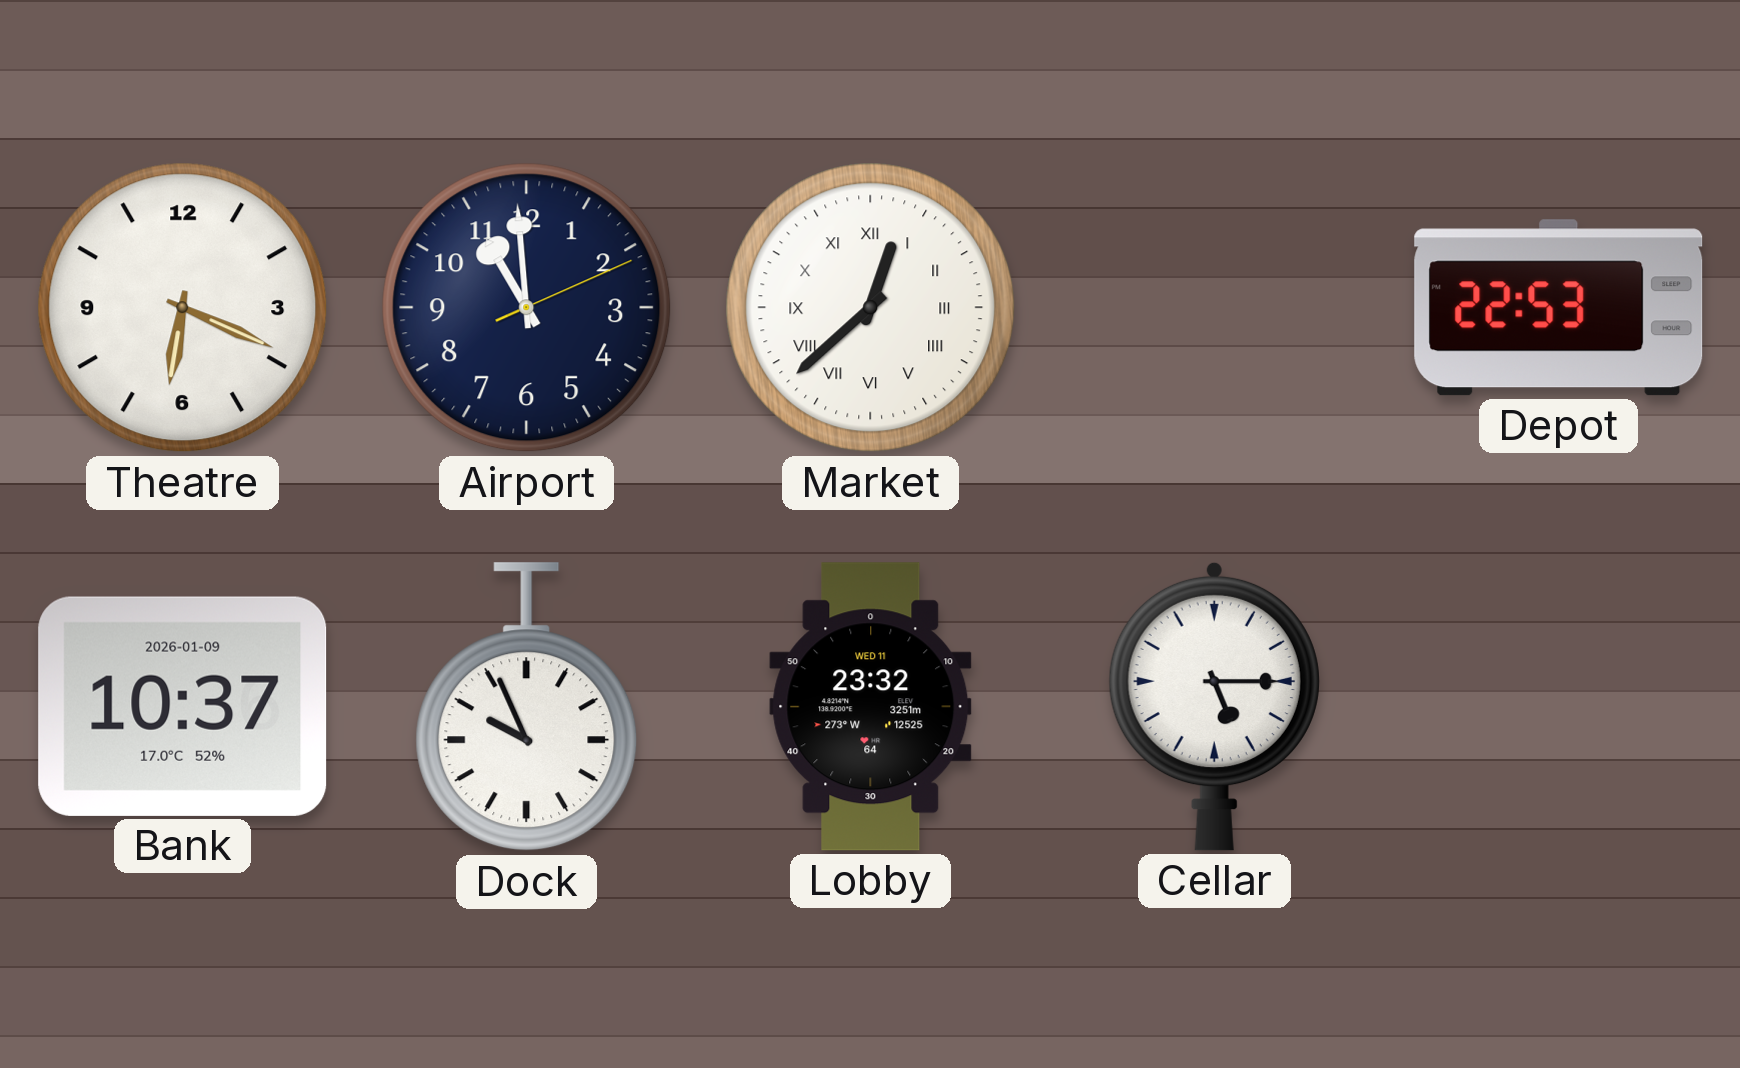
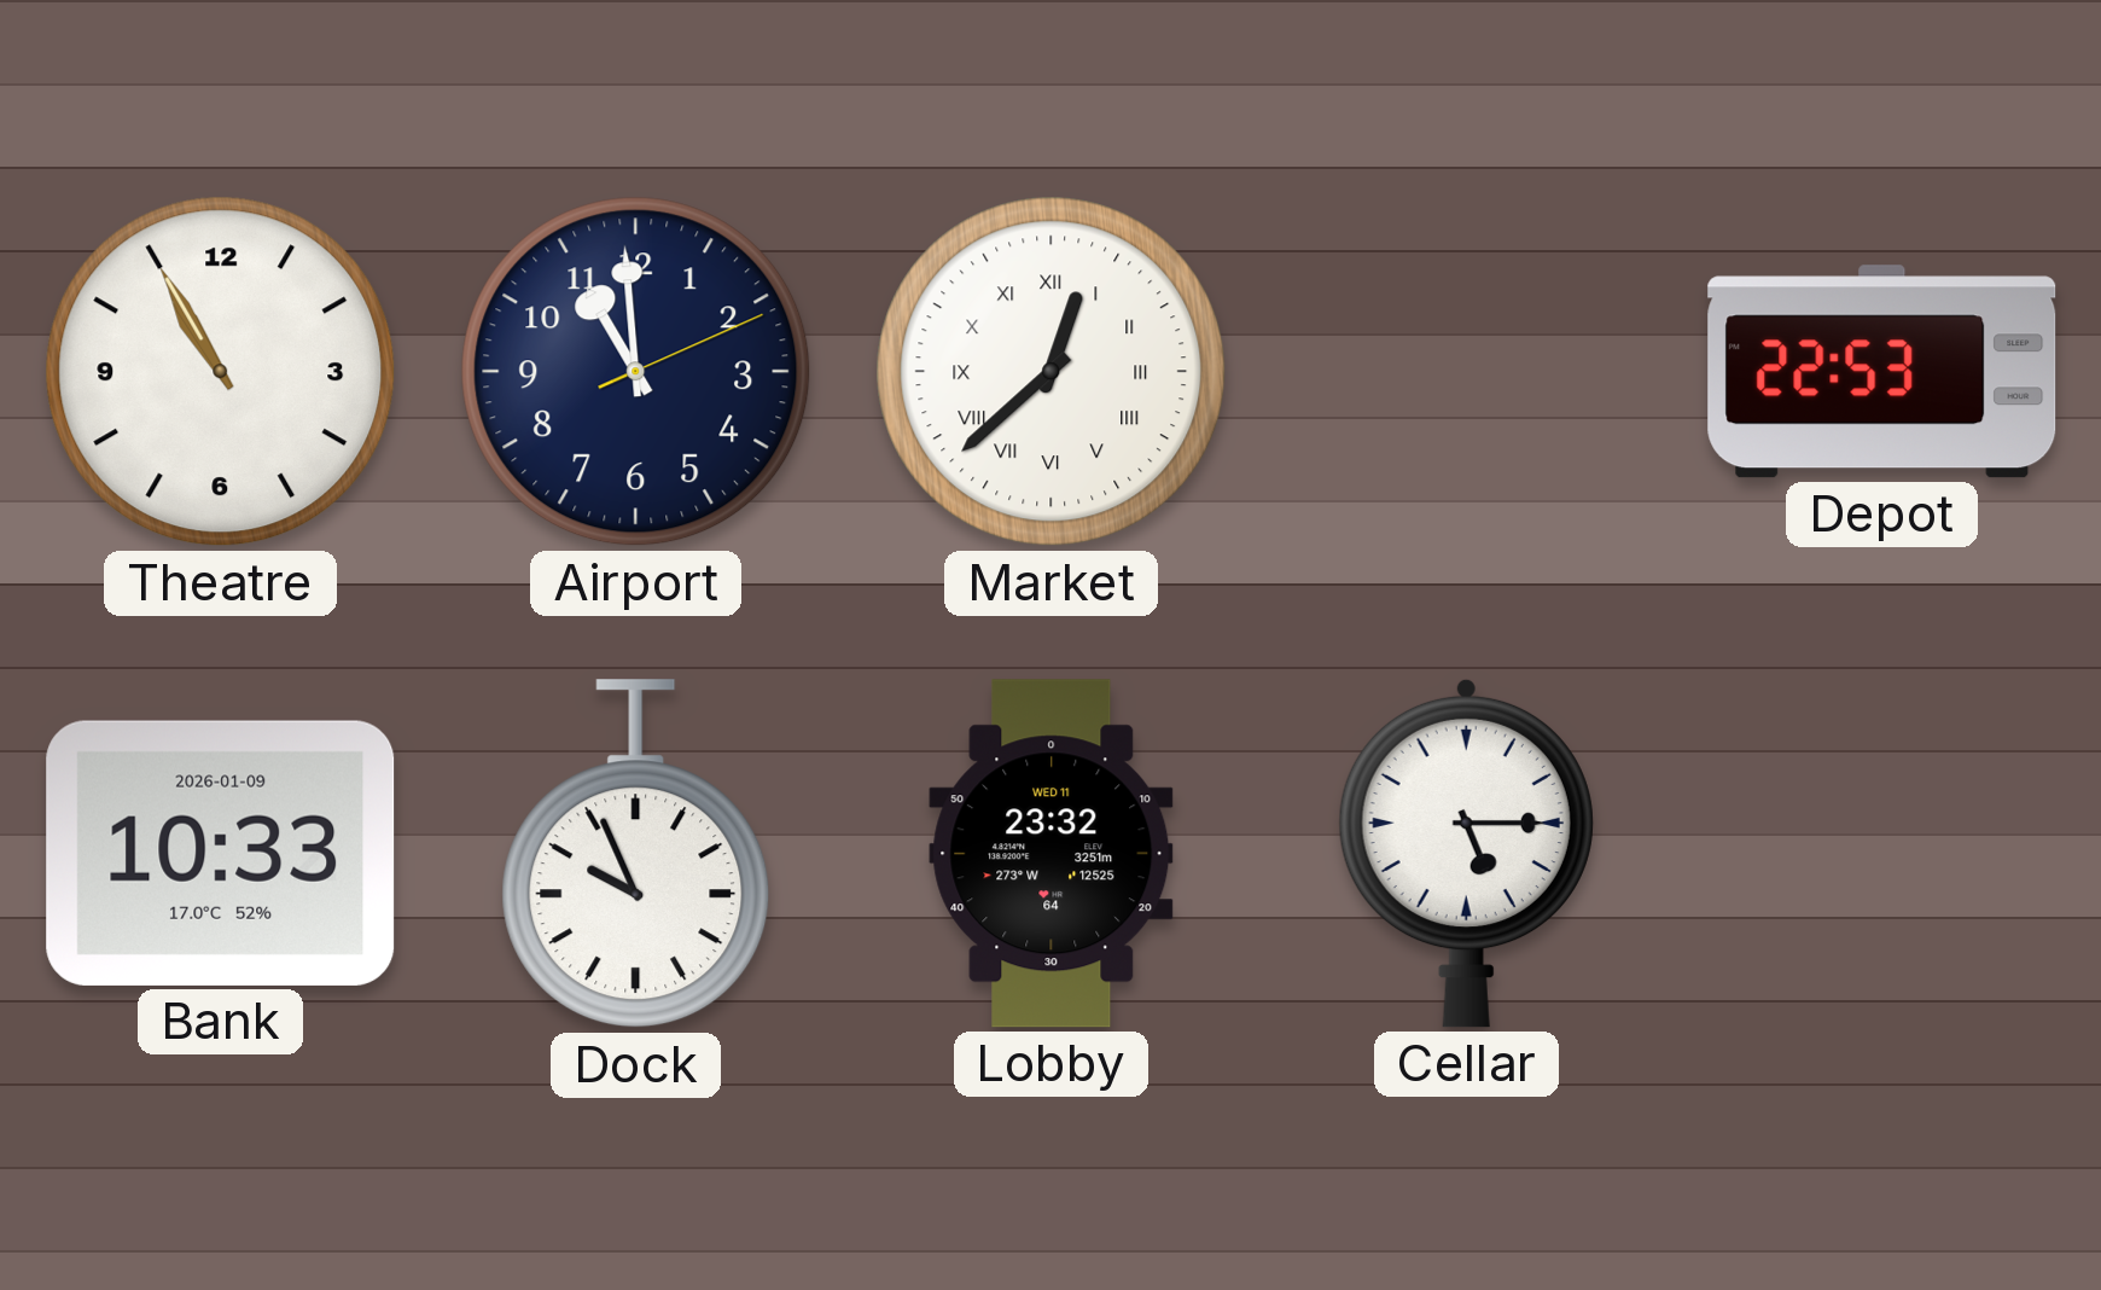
Theatre: 6:19 -> 10:55 (221, 372)
Bank: 10:37 -> 10:33 (221, 853)
